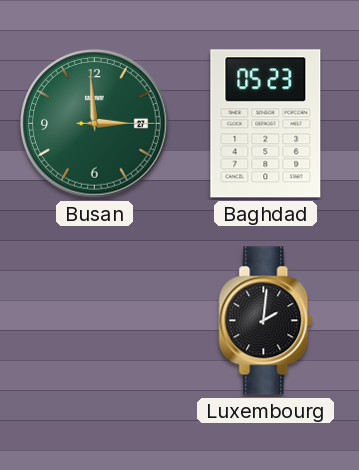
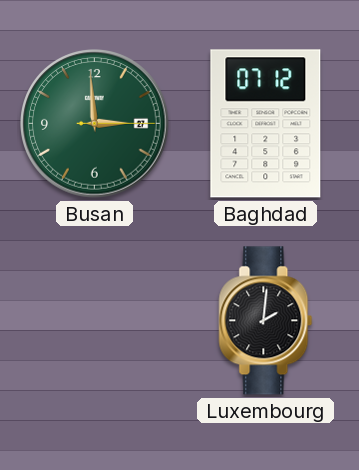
Baghdad: 05:23 -> 07:12 (266, 124)
